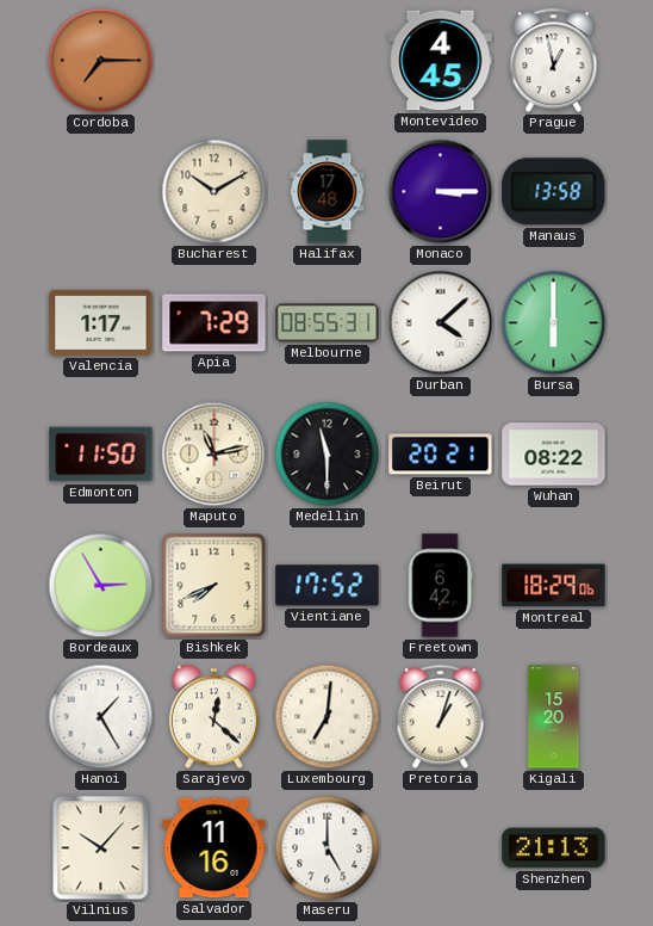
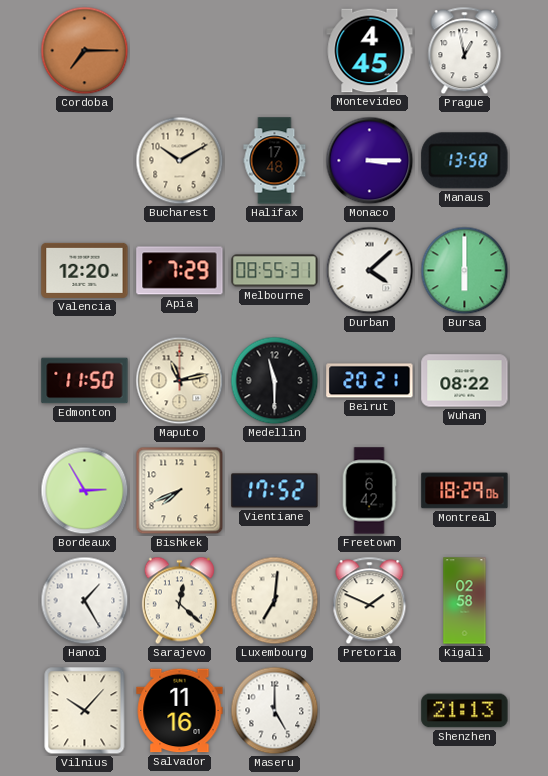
Valencia: 1:17 -> 12:20 (85, 270)
Pretoria: 1:03 -> 1:49 (370, 601)
Kigali: 15:20 -> 02:58 (465, 601)
